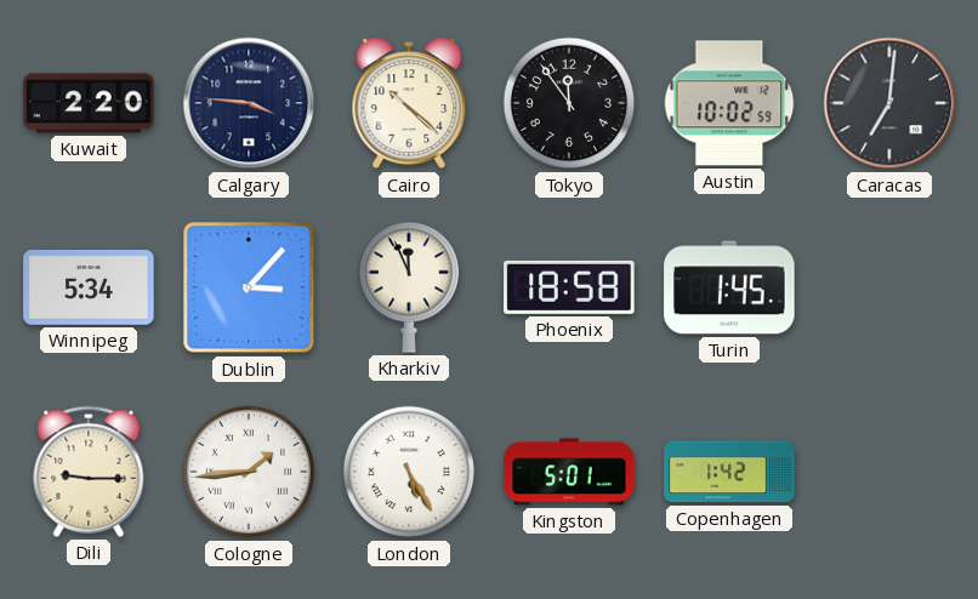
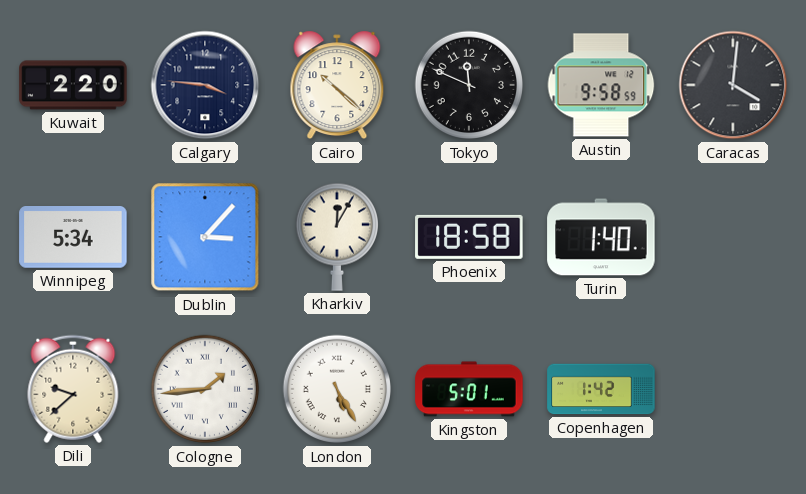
Tokyo: 11:54 -> 11:49 (469, 85)
Austin: 10:02 -> 9:58 (601, 85)
Caracas: 7:01 -> 4:01 (733, 85)
Kharkiv: 11:56 -> 12:05 (336, 237)
Turin: 1:45 -> 1:40 (601, 237)
Dili: 9:15 -> 9:38 (73, 389)
